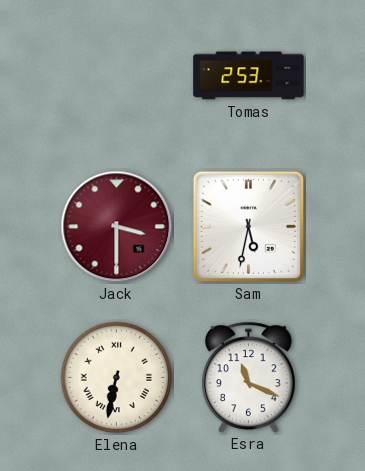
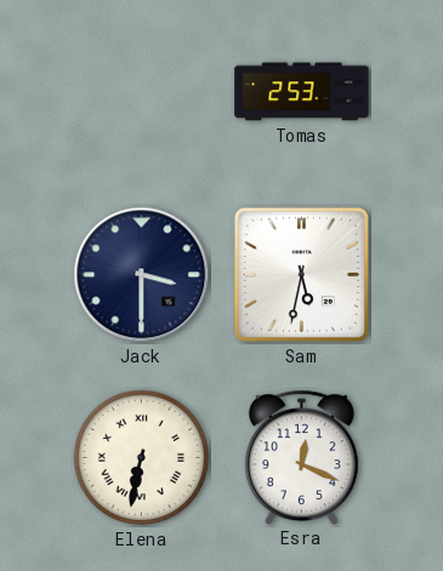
Jack dial: burgundy -> navy (142, 275)
Esra: 11:19 -> 12:19 (301, 457)
